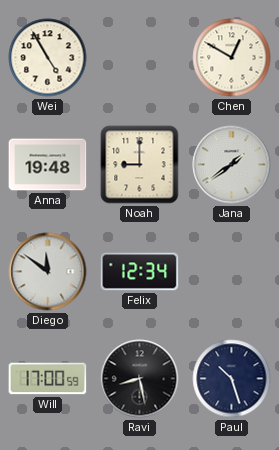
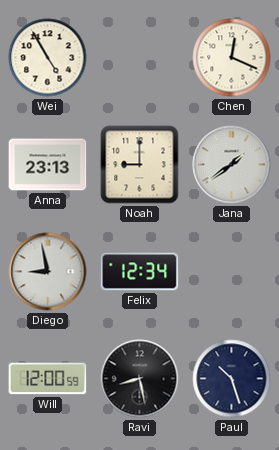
Chen: 12:50 -> 12:19 (232, 58)
Anna: 19:48 -> 23:13 (48, 165)
Diego: 11:51 -> 8:58 (48, 272)
Will: 17:00 -> 12:00 (48, 379)
